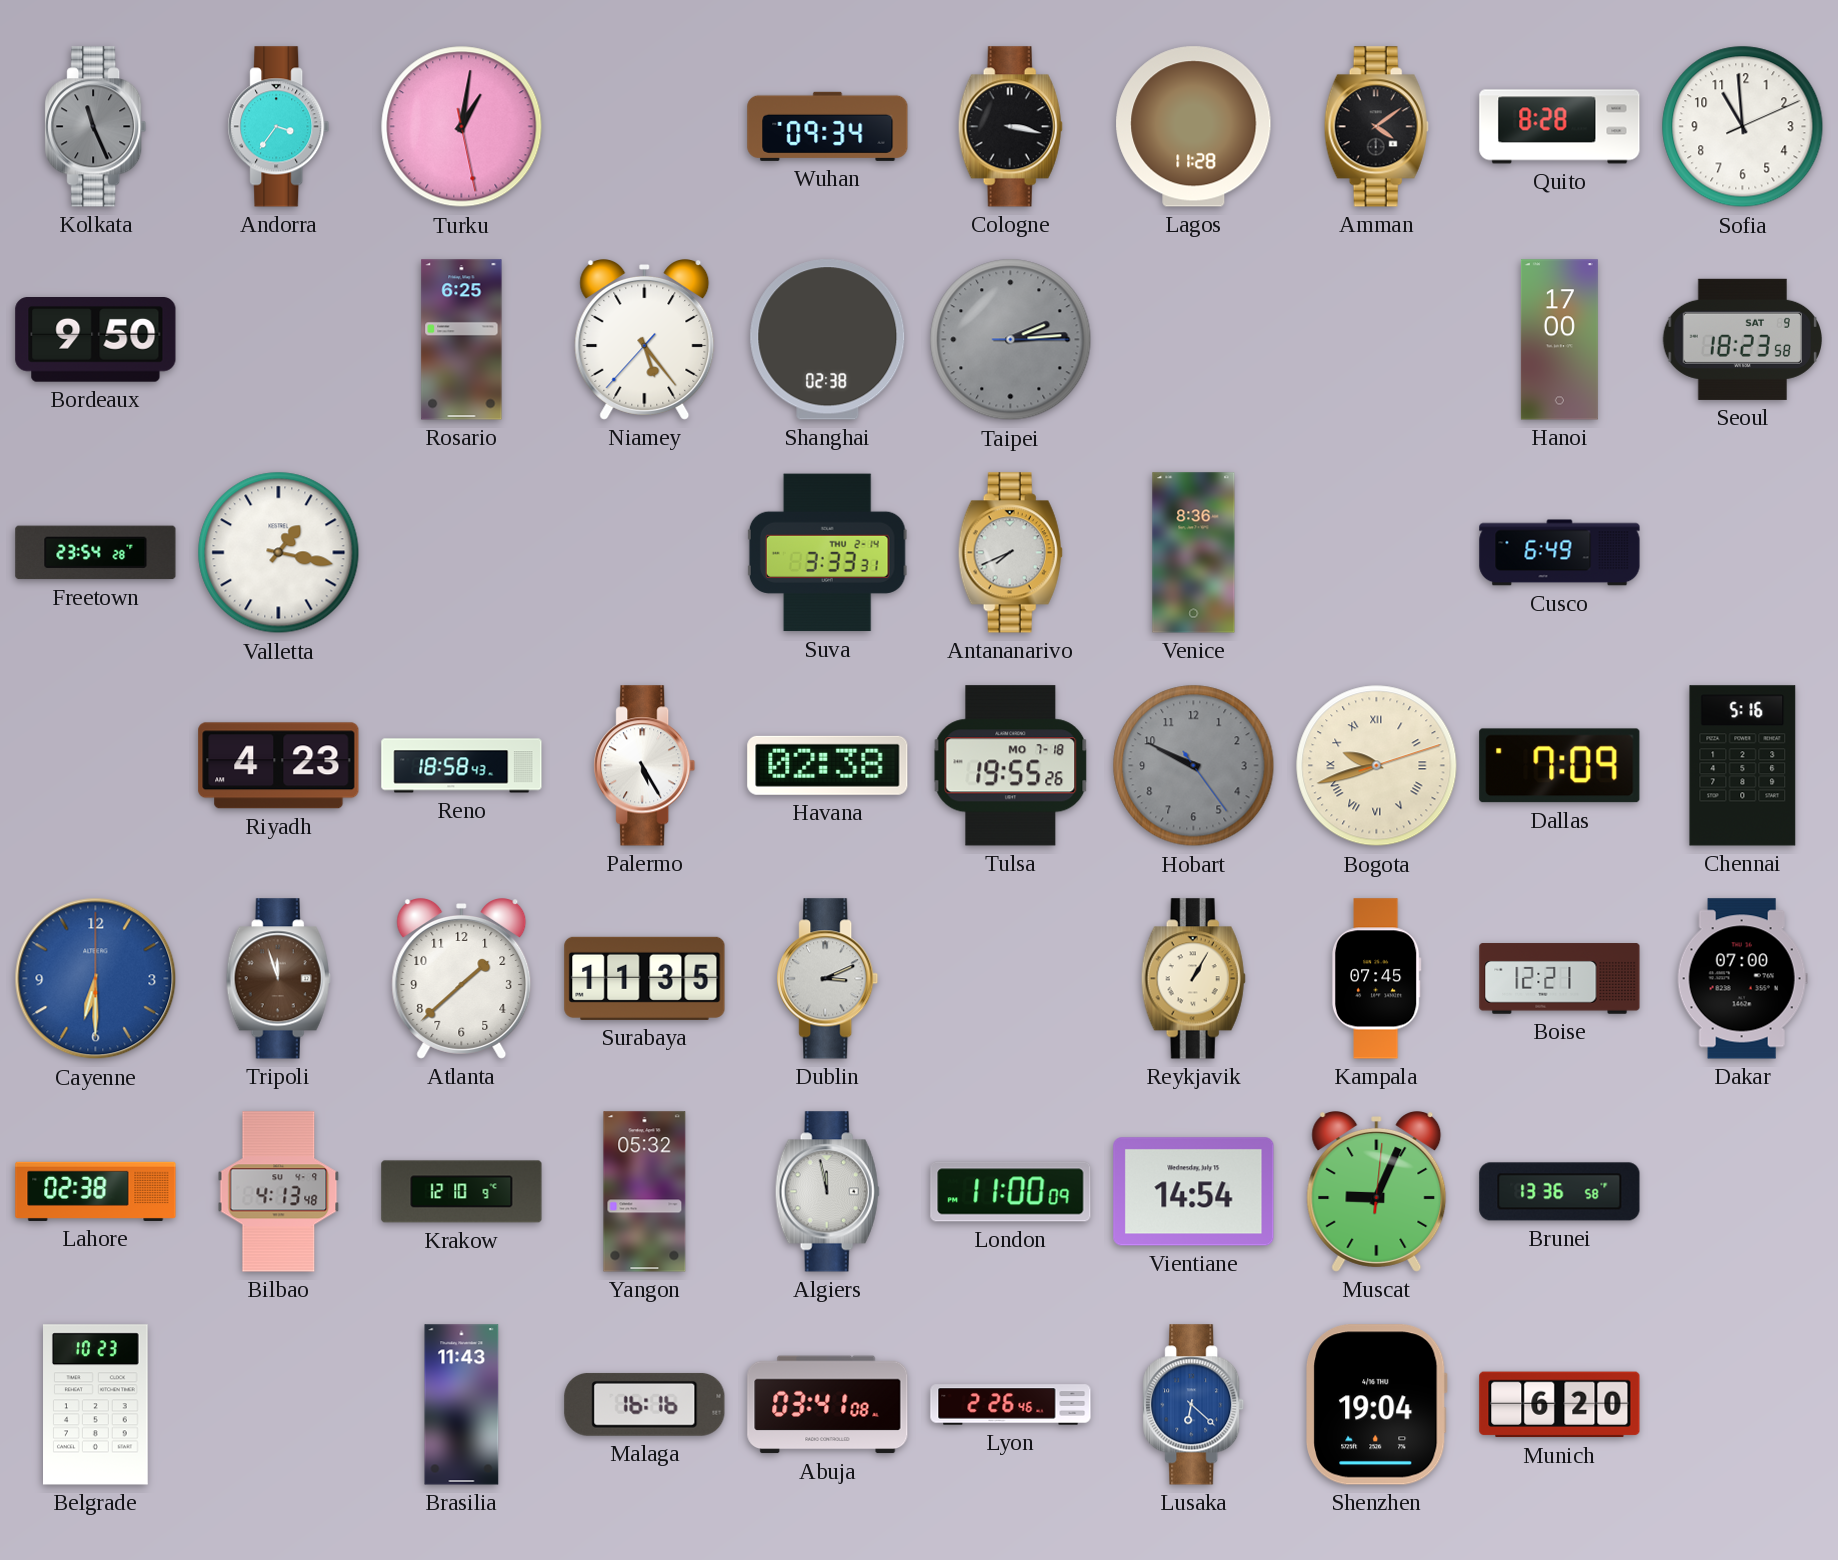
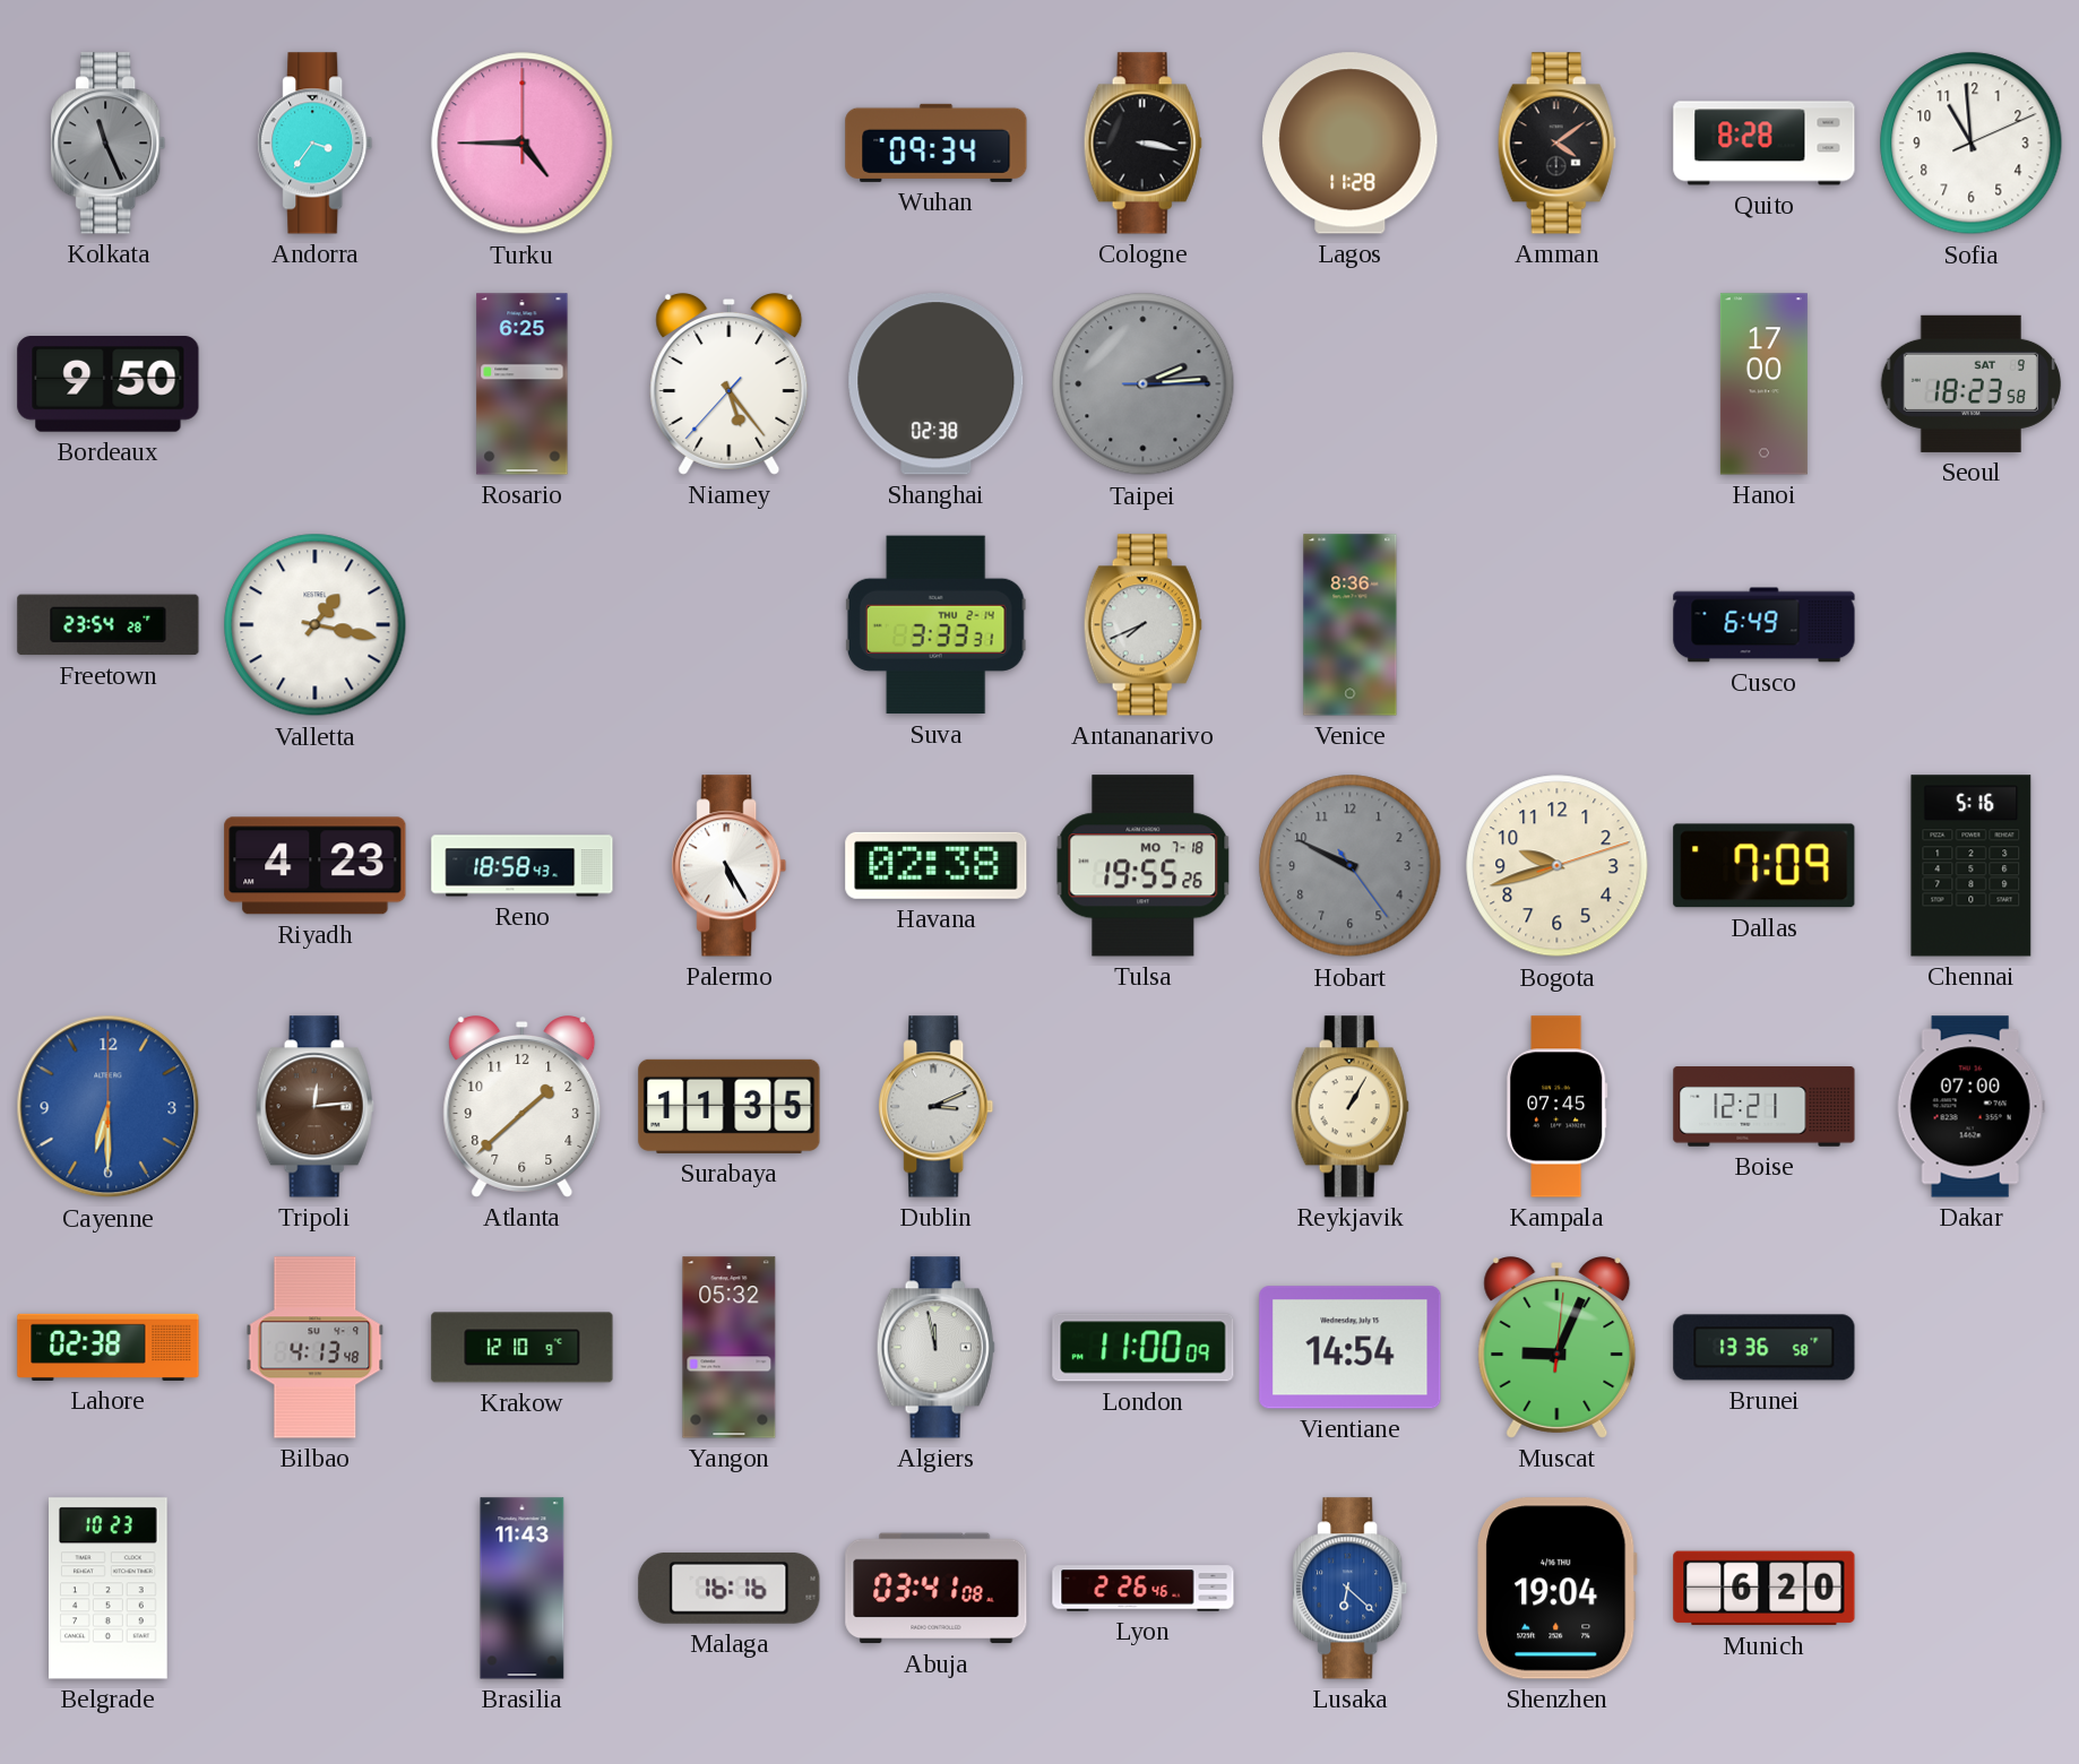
Turku: 1:01 -> 4:45 (523, 144)
Bogota numerals: Roman -> Arabic (1558, 866)
Tripoli: 11:57 -> 12:14 (314, 1107)
